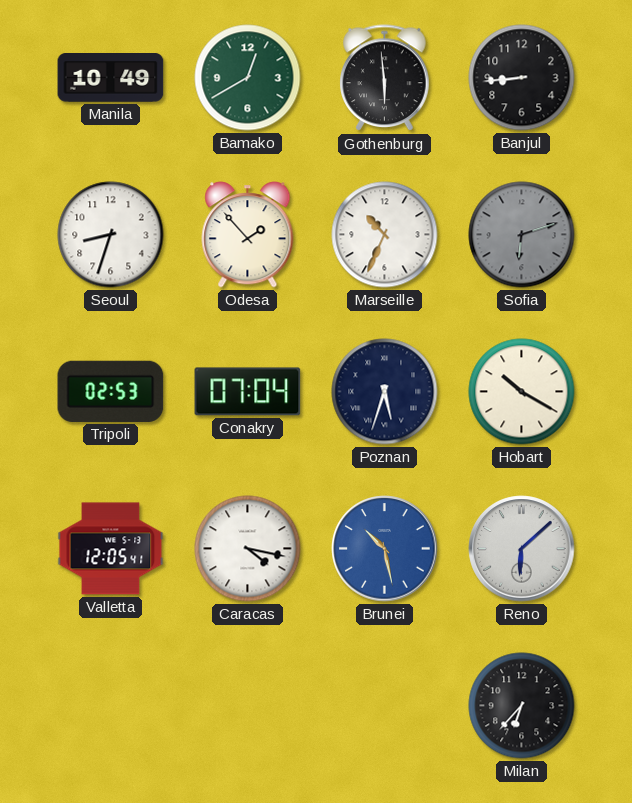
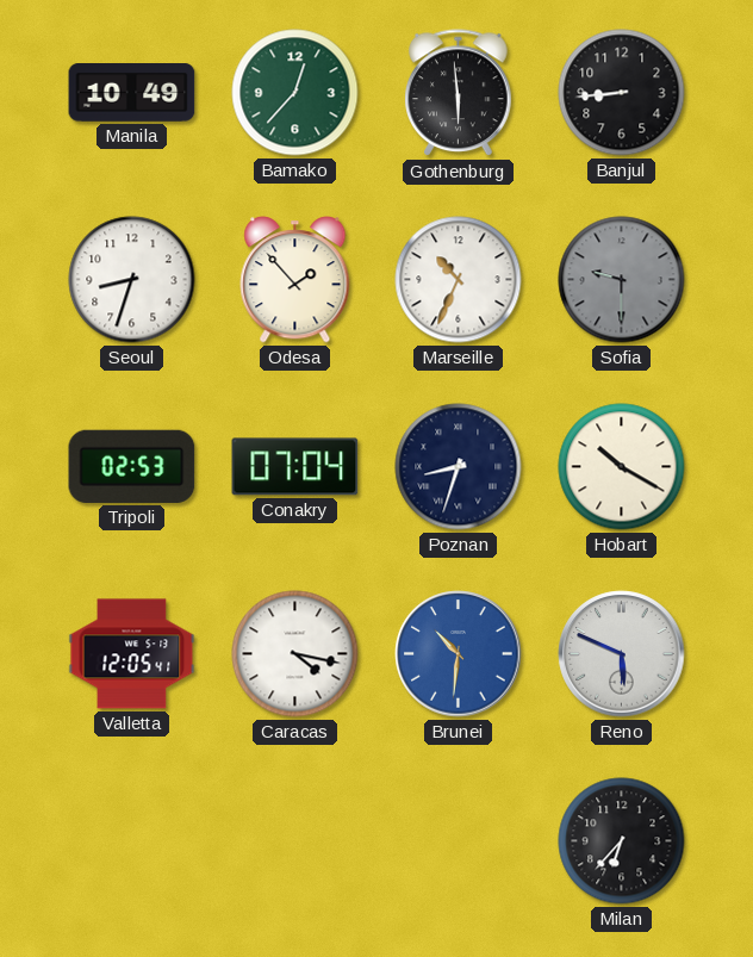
Bamako: 12:40 -> 12:37 (295, 93)
Sofia: 6:12 -> 9:30 (622, 280)
Poznan: 5:33 -> 8:33 (459, 467)
Brunei: 10:28 -> 10:31 (459, 654)
Reno: 6:08 -> 5:49 (622, 654)
